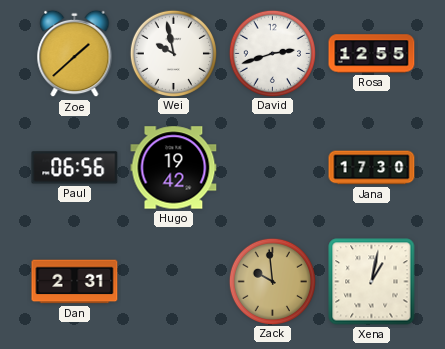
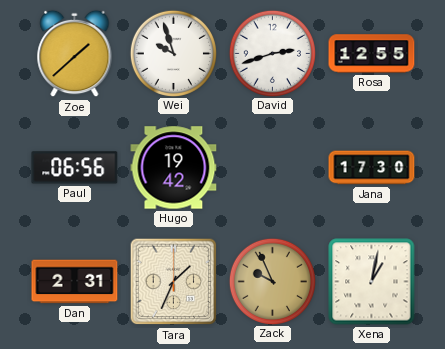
Wei: 9:58 -> 9:57 (173, 53)
Tara: none -> 1:34 (174, 282)
Zack: 9:59 -> 9:56 (272, 281)
